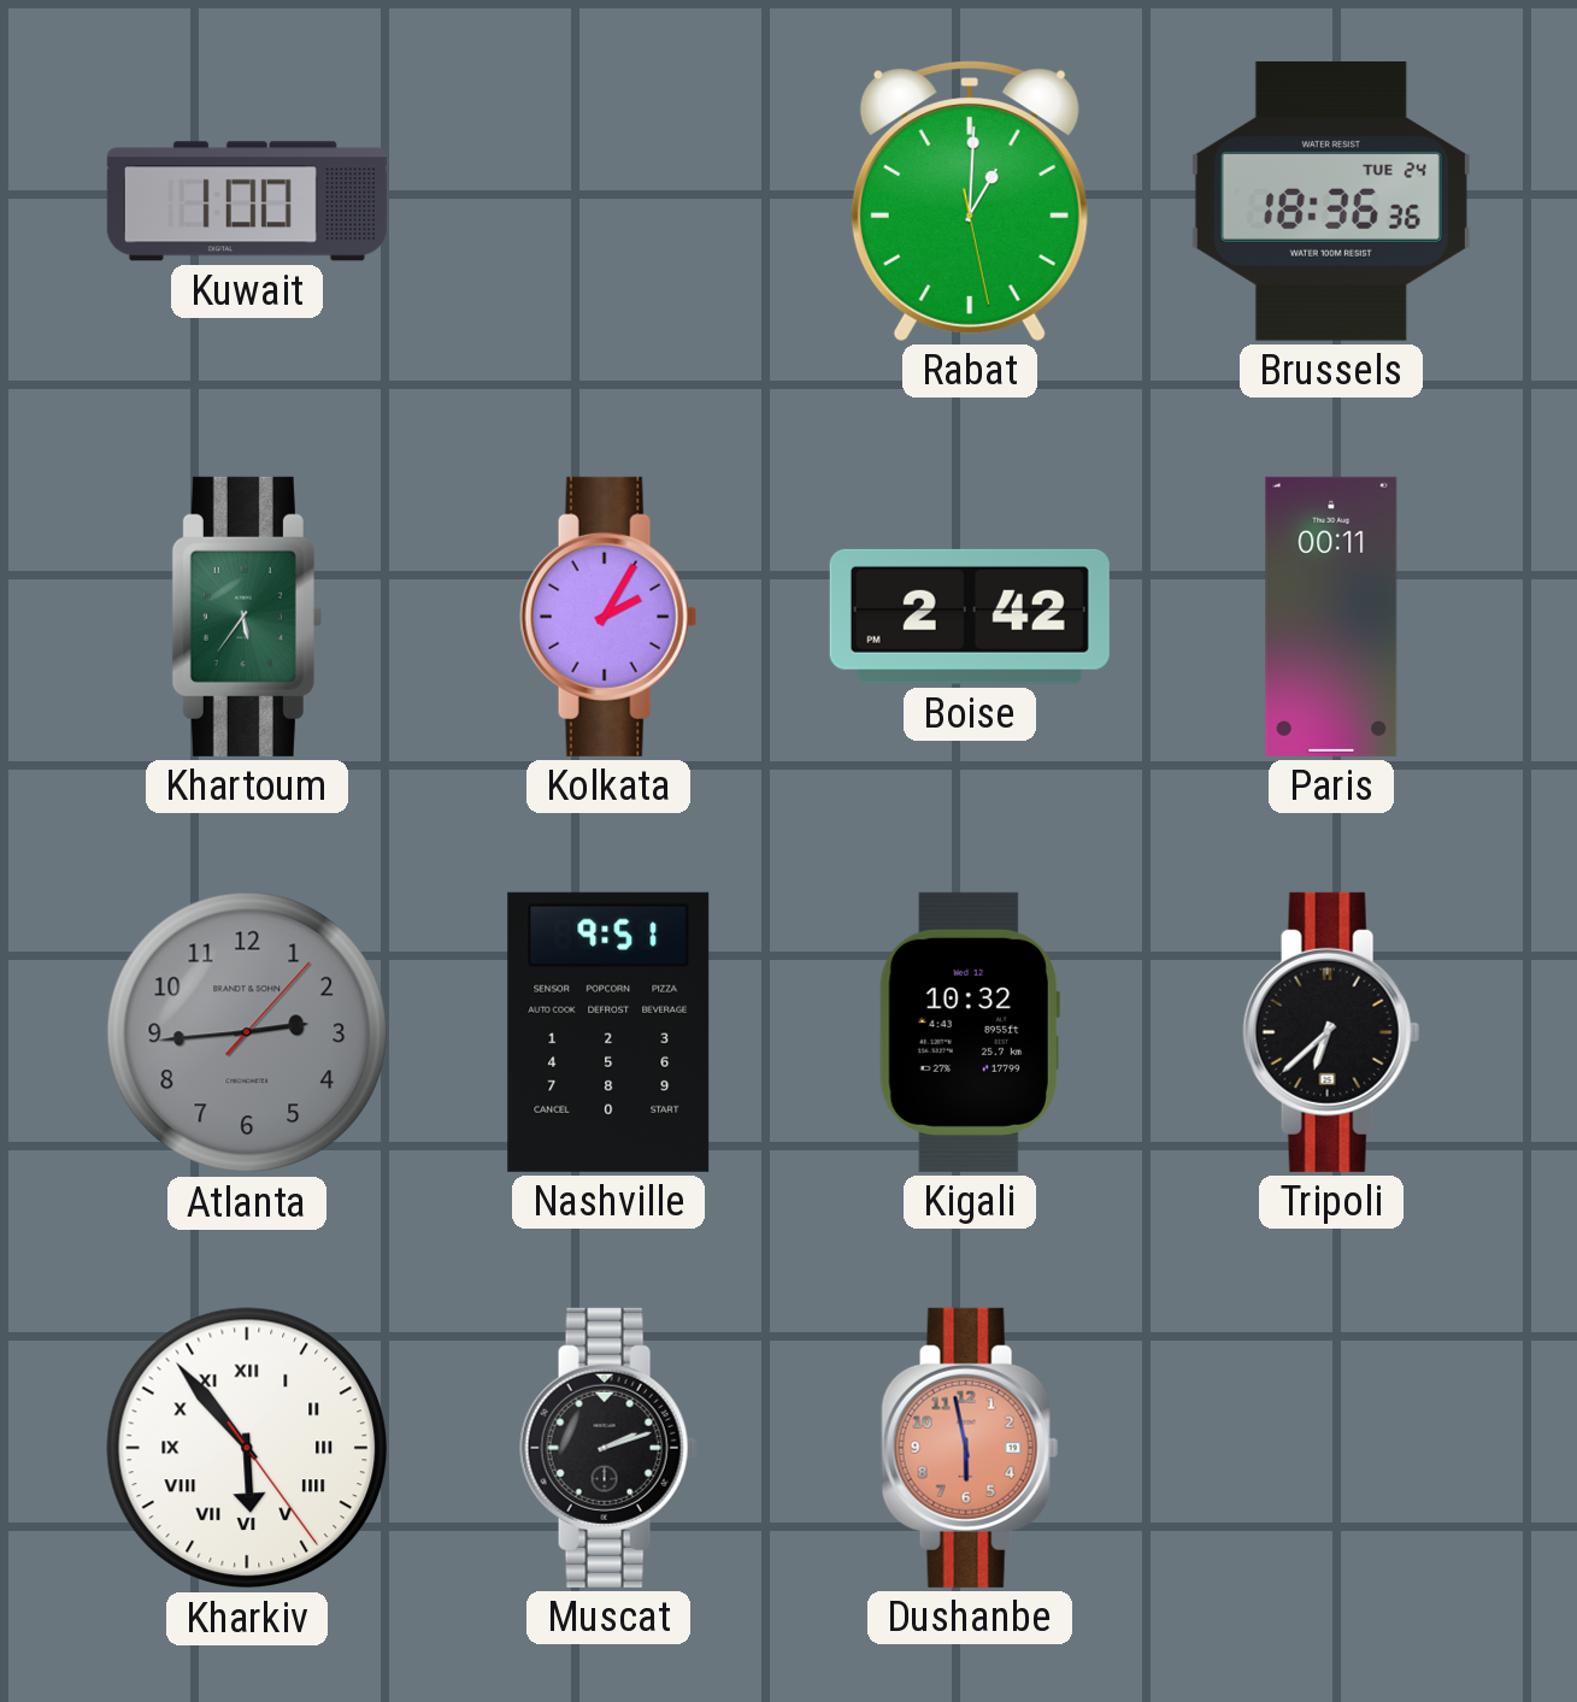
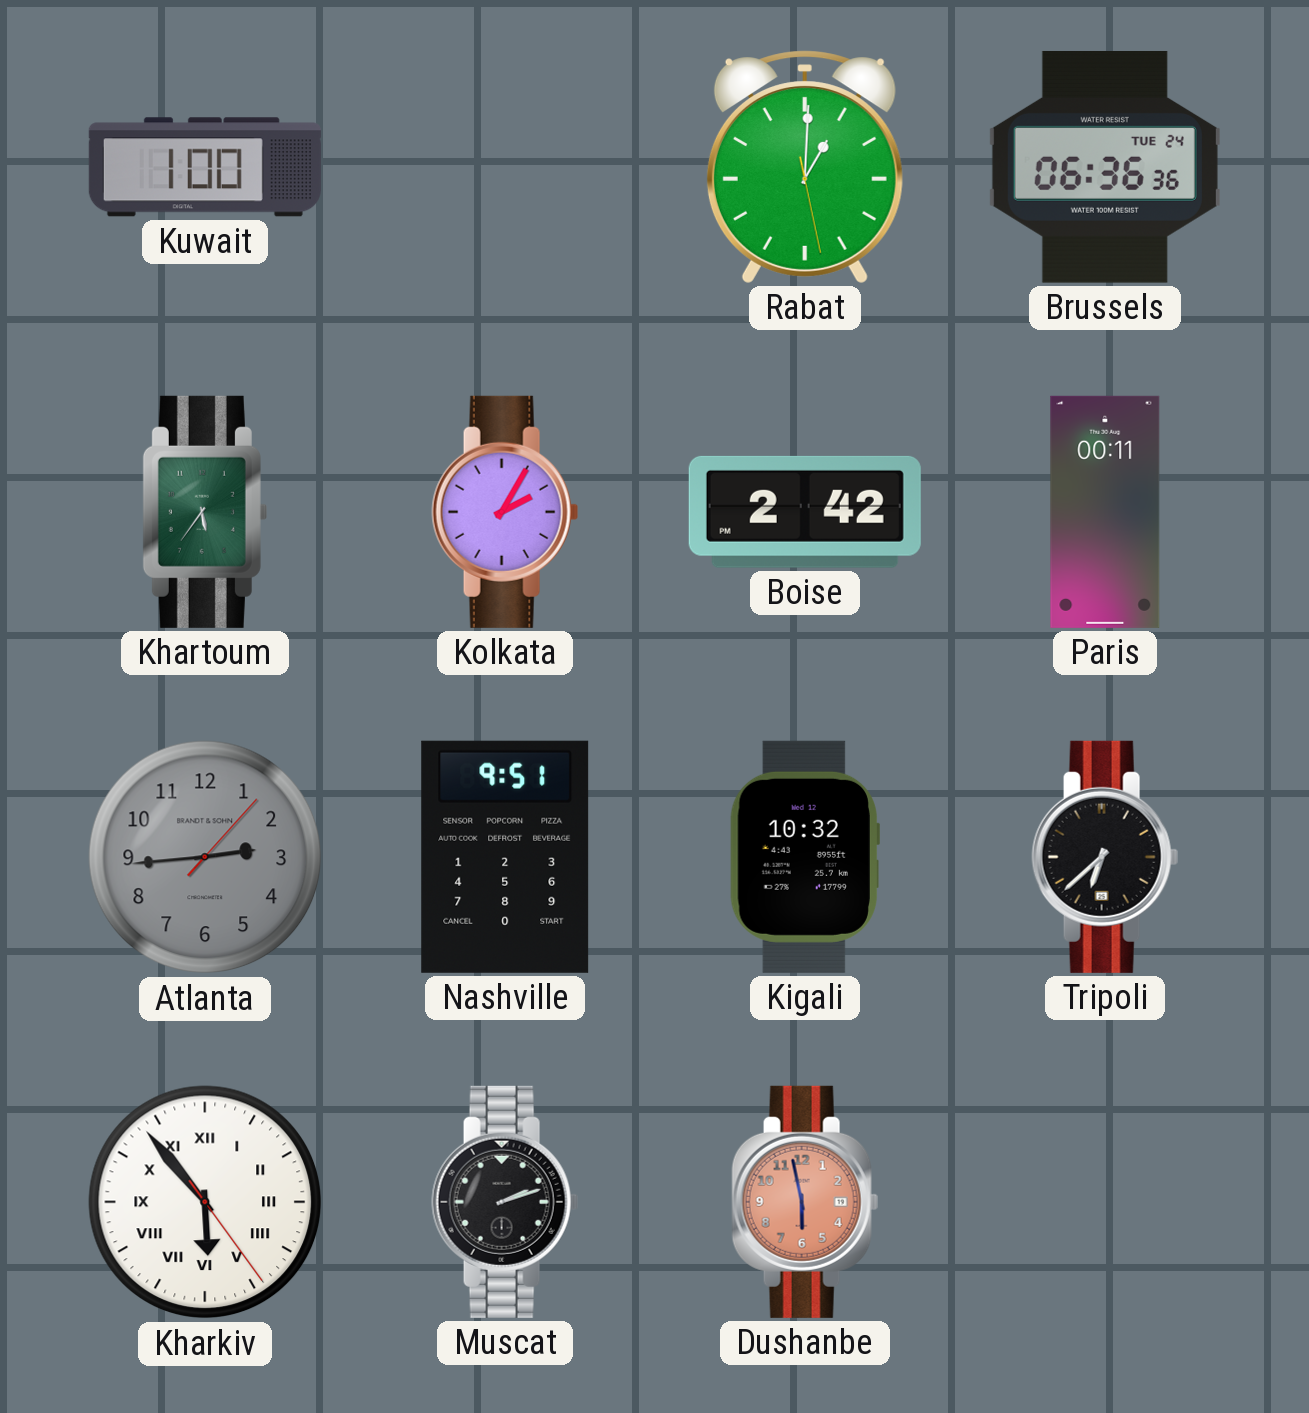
Brussels: 18:36 -> 06:36 (1105, 167)
